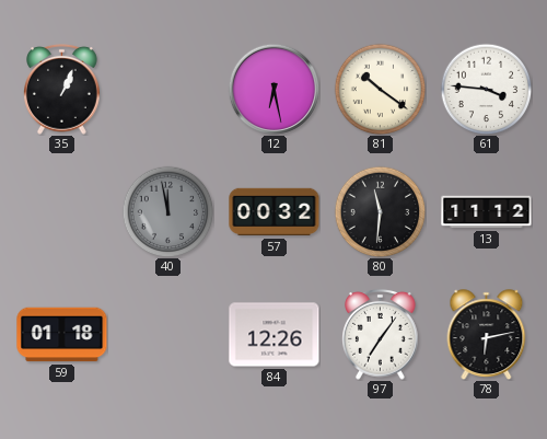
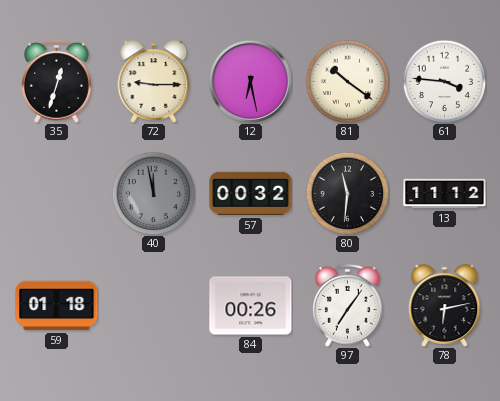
35: 1:04 -> 12:33 (57, 81)
72: none -> 9:15 (154, 82)
84: 12:26 -> 00:26 (251, 306)
